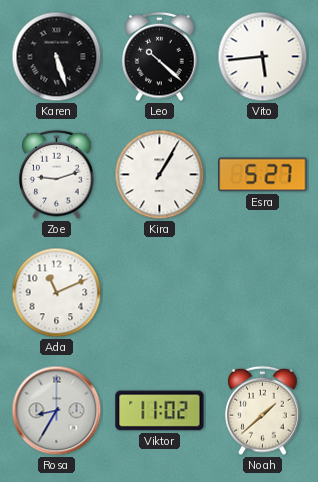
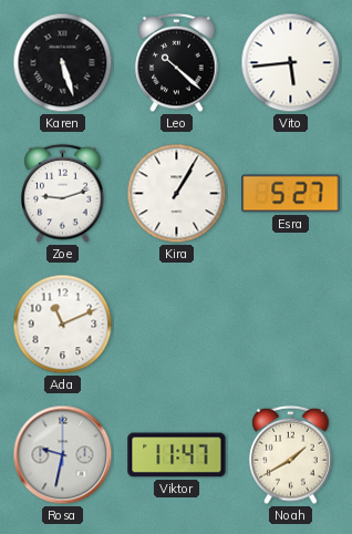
Rosa: 8:35 -> 9:32 (63, 455)
Viktor: 11:02 -> 11:47 (177, 455)
Noah: 1:38 -> 1:40 (291, 455)
